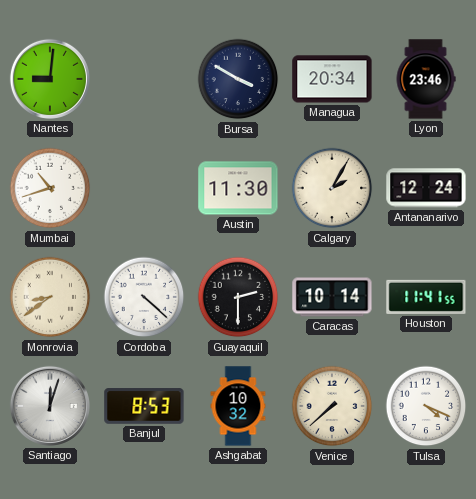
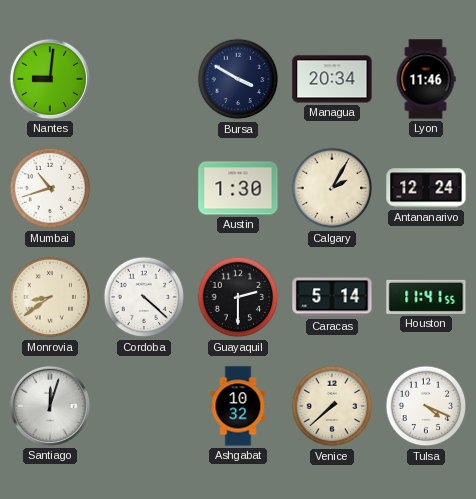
Lyon: 23:46 -> 11:46 (426, 79)
Austin: 11:30 -> 1:30 (238, 188)
Caracas: 10:14 -> 5:14 (332, 297)
Banjul: 8:53 -> none (144, 406)
